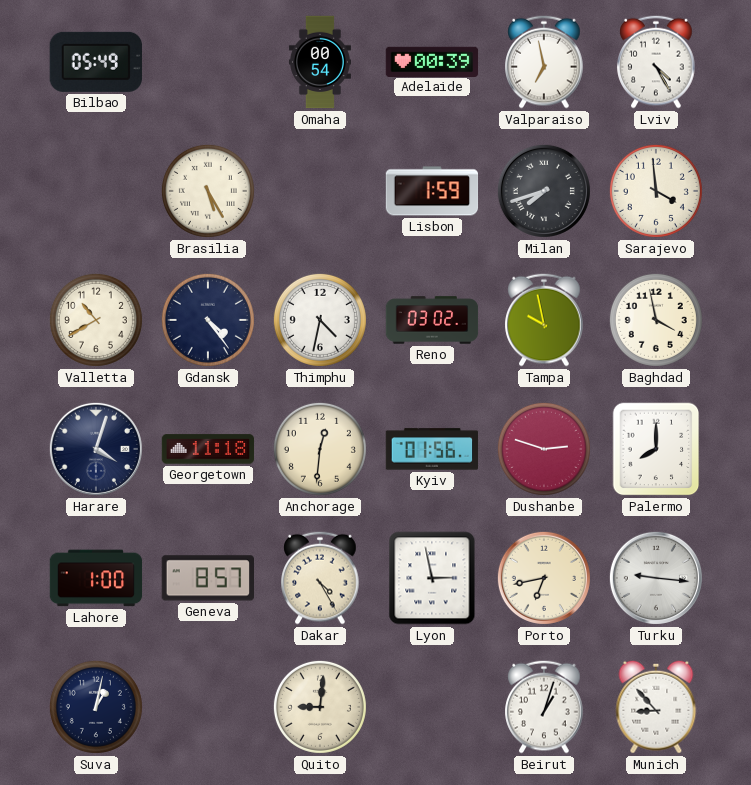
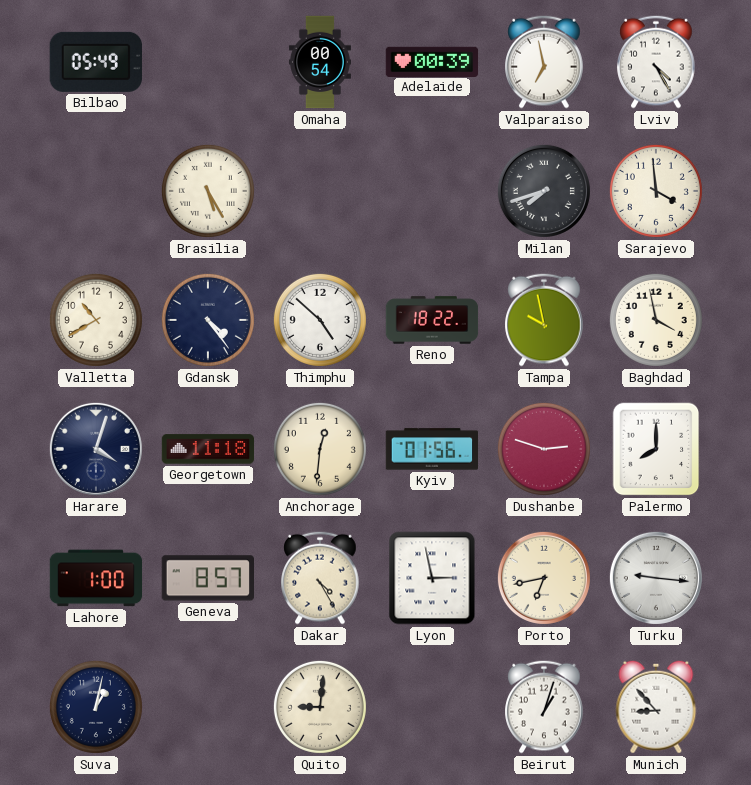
Lisbon: 1:59 -> none (432, 191)
Thimphu: 4:32 -> 4:52 (320, 320)
Reno: 03:02 -> 18:22 (432, 320)
